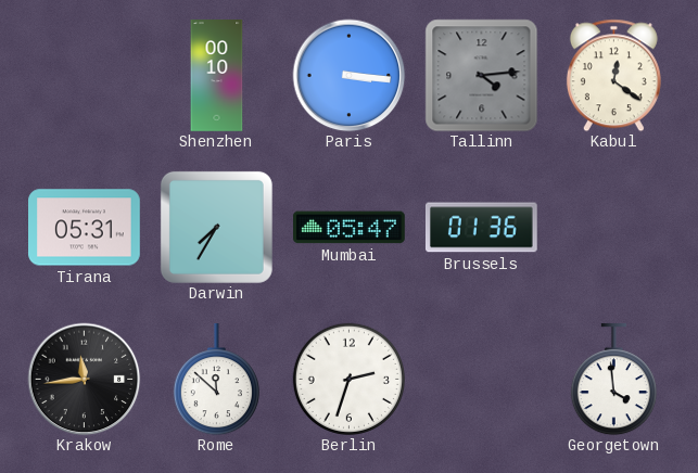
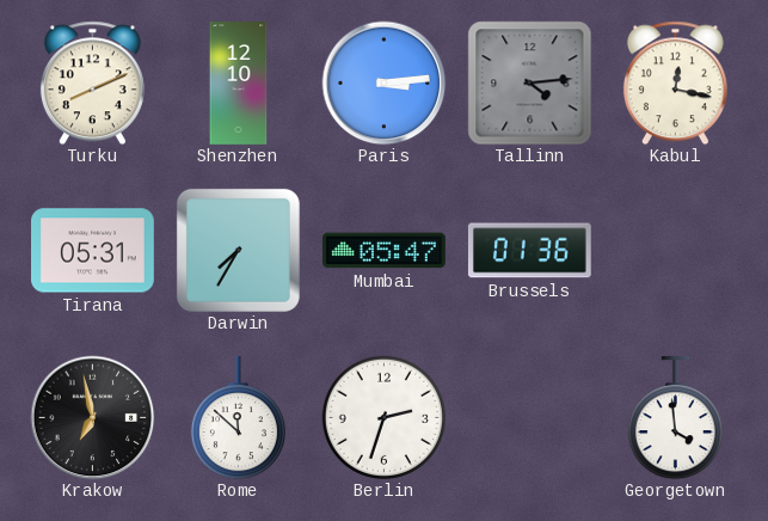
Turku: none -> 8:11 (92, 82)
Shenzhen: 00:10 -> 12:10 (239, 84)
Paris: 3:16 -> 3:14 (383, 82)
Kabul: 12:21 -> 12:17 (675, 82)
Krakow: 11:44 -> 6:58 (92, 417)
